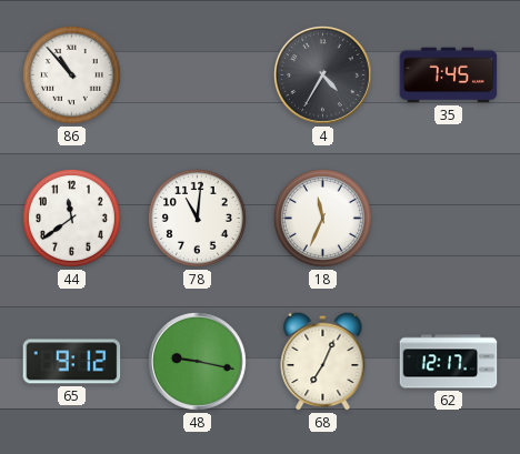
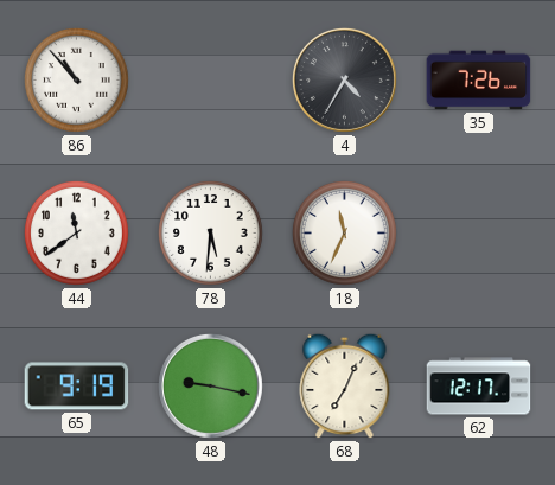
35: 7:45 -> 7:26 (479, 81)
78: 11:01 -> 5:31 (210, 232)
65: 9:12 -> 9:19 (77, 387)
